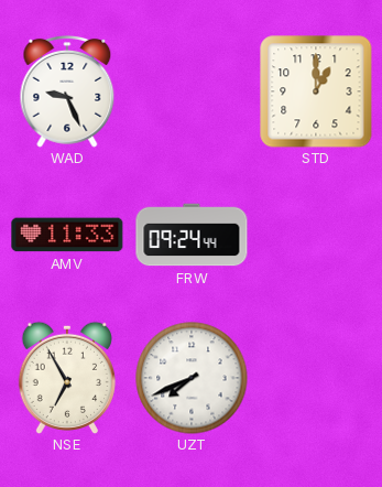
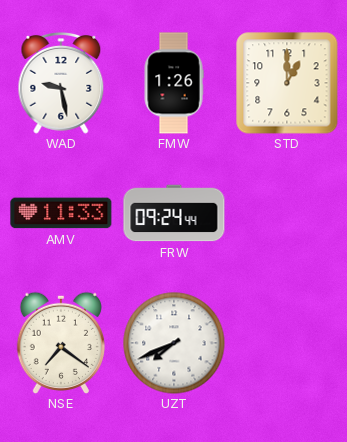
WAD: 9:26 -> 9:28 (61, 83)
FMW: none -> 1:26 (174, 83)
NSE: 6:55 -> 7:21 (61, 342)
